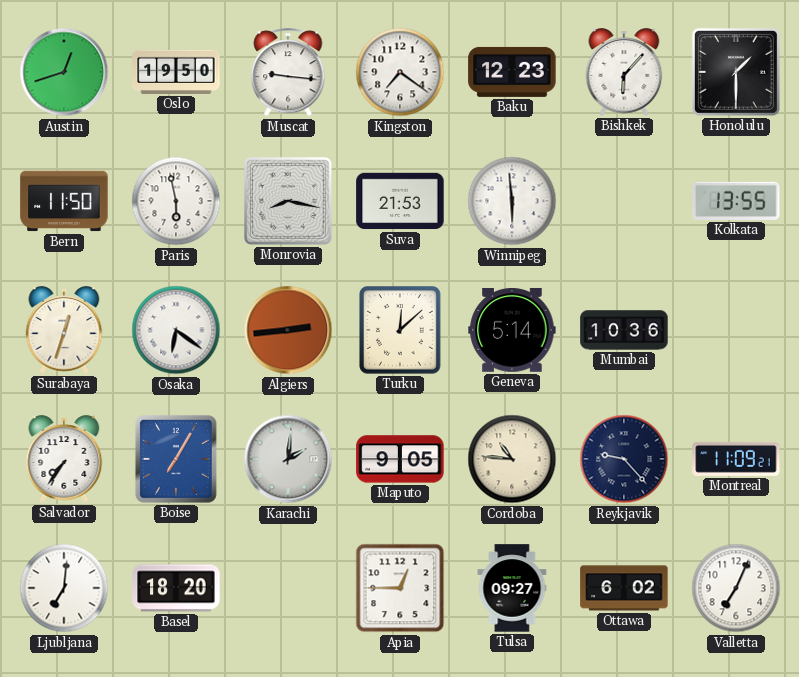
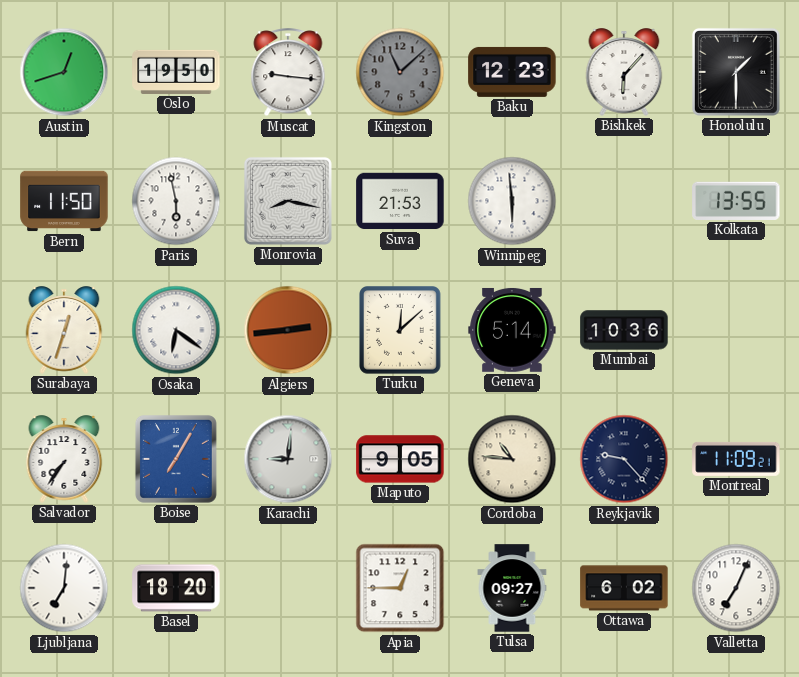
Kingston: 7:21 -> 11:08 (400, 72)
Kingston dial: white -> grey (400, 72)
Karachi: 2:01 -> 9:01 (288, 459)
